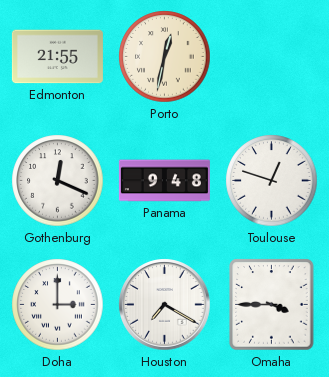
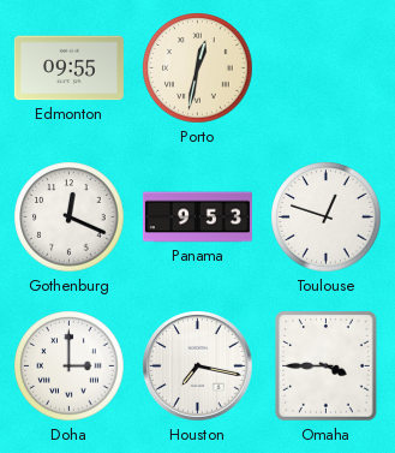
Edmonton: 21:55 -> 09:55 (68, 68)
Panama: 9:48 -> 9:53 (197, 217)
Houston: 7:20 -> 7:17 (198, 366)
